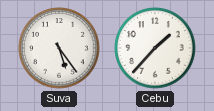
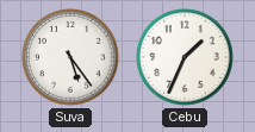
Cebu: 1:37 -> 1:34 (185, 57)
